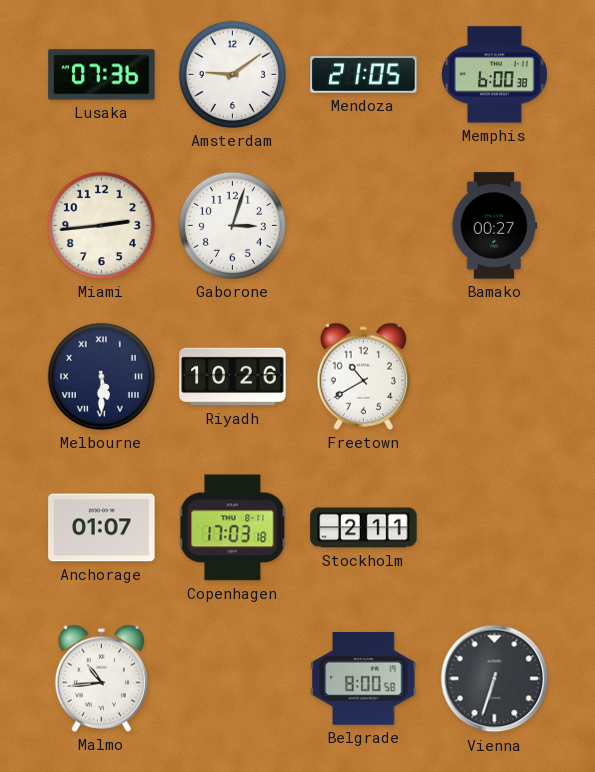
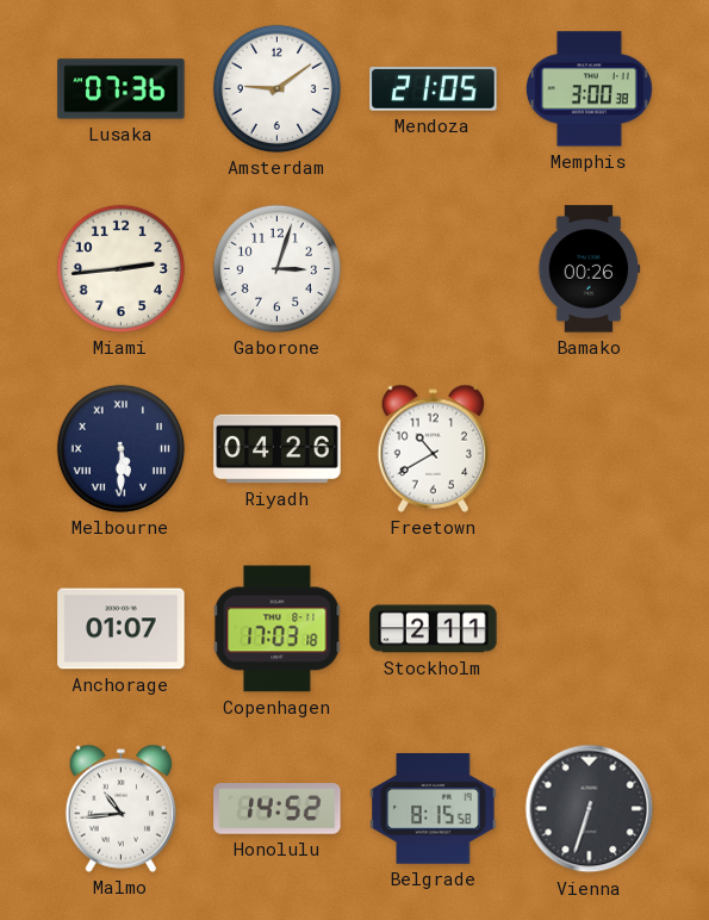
Memphis: 6:00 -> 3:00 (589, 89)
Bamako: 00:27 -> 00:26 (590, 269)
Riyadh: 10:26 -> 04:26 (278, 449)
Honolulu: none -> 14:52 (278, 809)
Belgrade: 8:00 -> 8:15 (434, 809)
